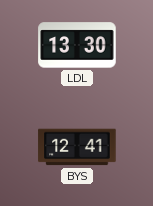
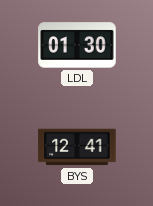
LDL: 13:30 -> 01:30 (77, 45)
